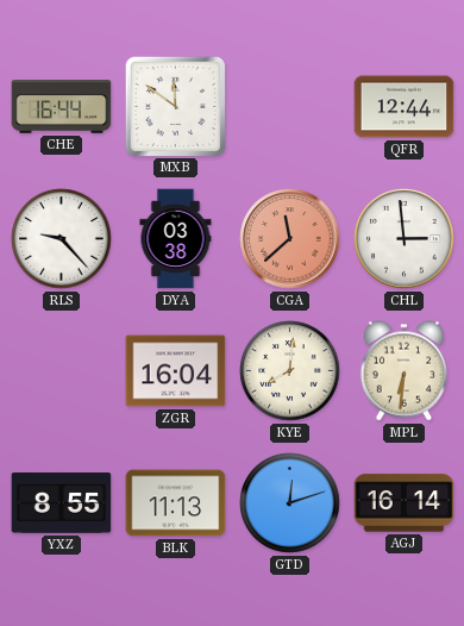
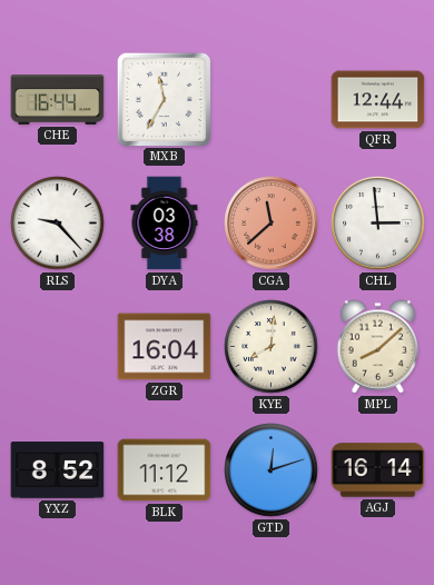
MXB: 11:51 -> 11:35 (164, 99)
MPL: 6:31 -> 8:08 (377, 347)
YXZ: 8:55 -> 8:52 (58, 470)
BLK: 11:13 -> 11:12 (165, 470)
